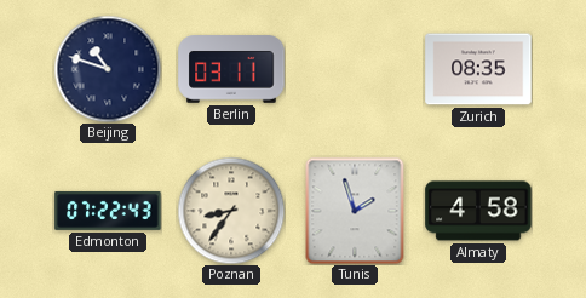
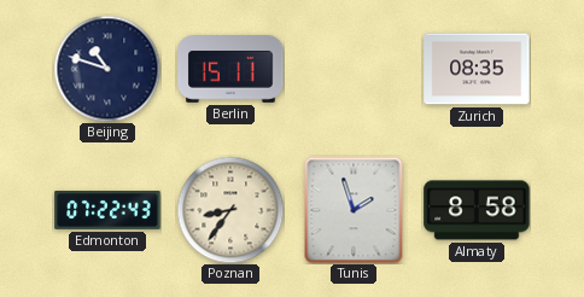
Berlin: 03:11 -> 15:11 (230, 69)
Almaty: 4:58 -> 8:58 (477, 210)
